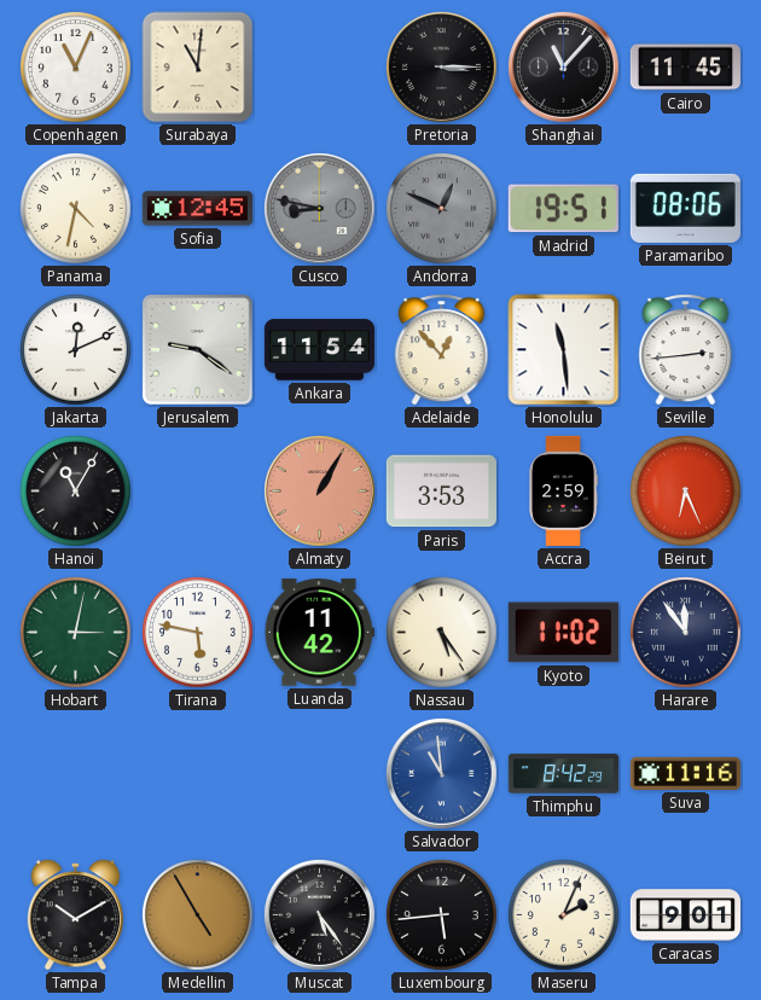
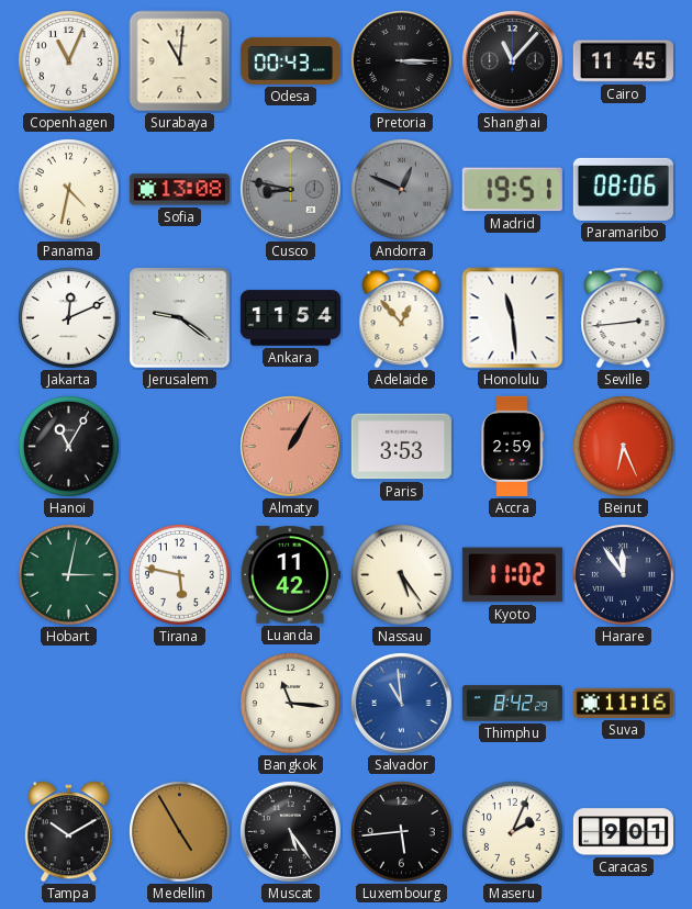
Odesa: none -> 00:43 (290, 60)
Sofia: 12:45 -> 13:08 (179, 190)
Bangkok: none -> 11:16 (291, 704)
